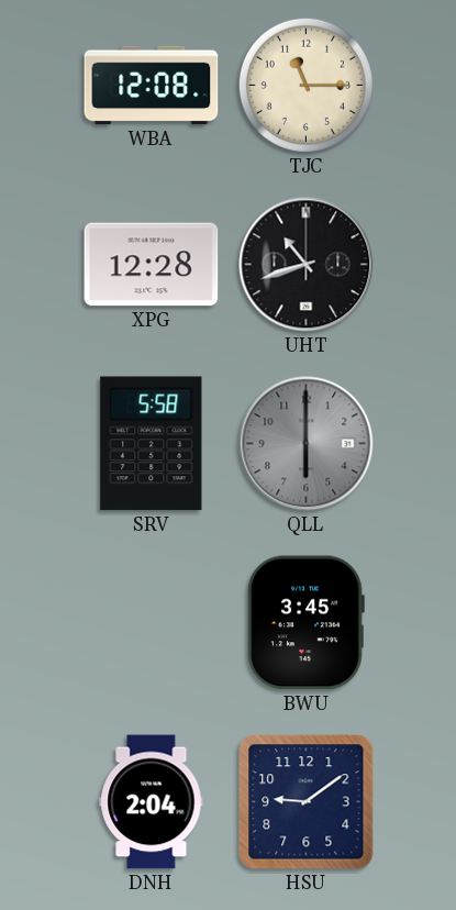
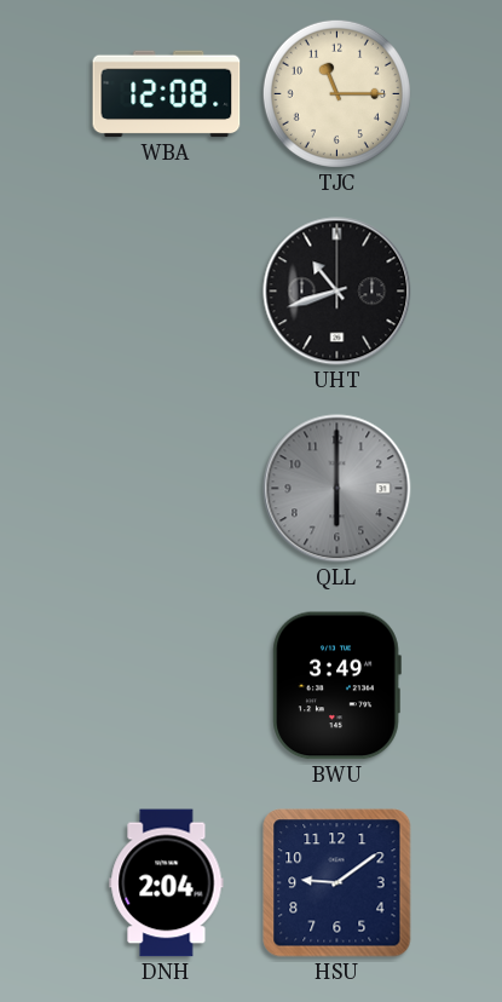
XPG: 12:28 -> none (152, 265)
SRV: 5:58 -> none (152, 444)
BWU: 3:45 -> 3:49 (336, 686)
